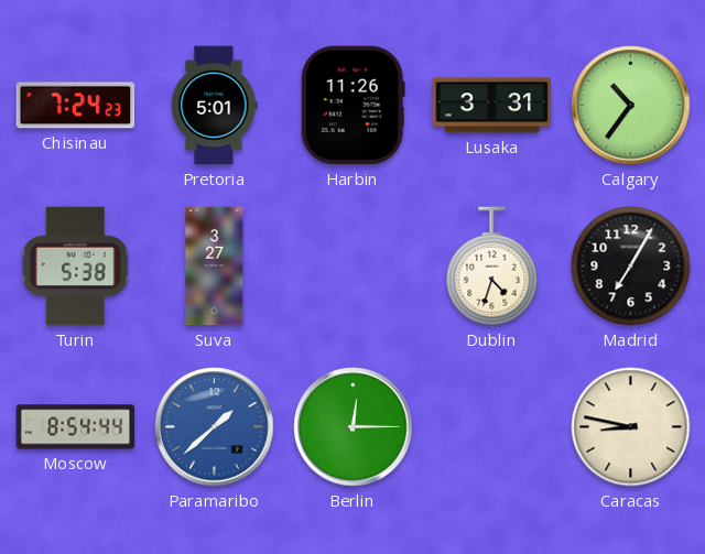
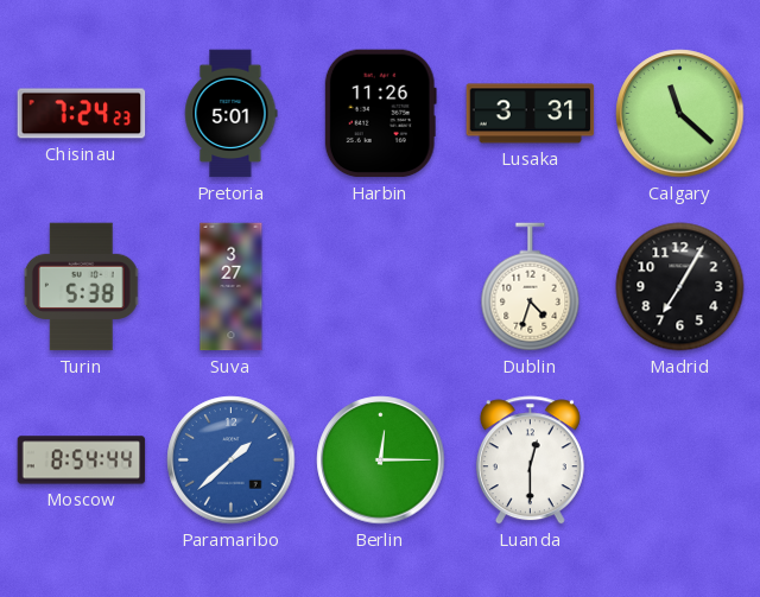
Calgary: 10:36 -> 11:22 (680, 114)
Luanda: none -> 12:30 (530, 461)
Caracas: 8:47 -> none (631, 427)
